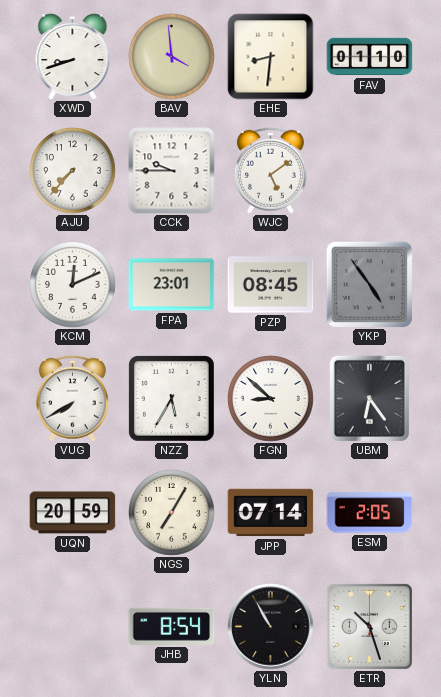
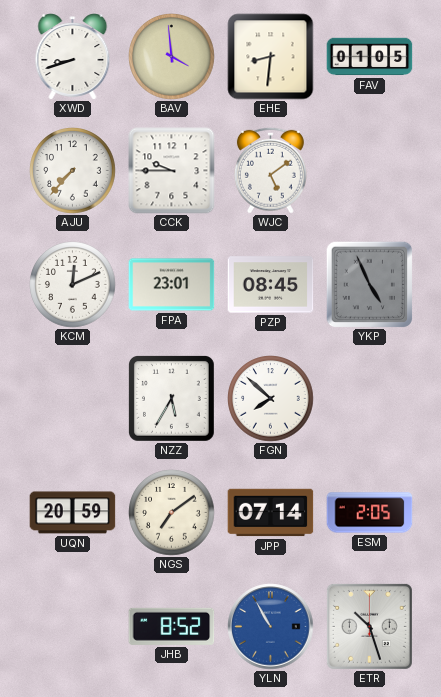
FAV: 01:10 -> 01:05 (370, 57)
YKP: 4:54 -> 4:56 (369, 284)
VUG: 7:40 -> none (72, 398)
FGN: 8:52 -> 7:52 (271, 399)
UBM: 6:24 -> none (369, 398)
NGS: 7:05 -> 7:09 (172, 513)
JHB: 8:54 -> 8:52 (172, 626)
YLN dial: black -> blue (271, 627)
